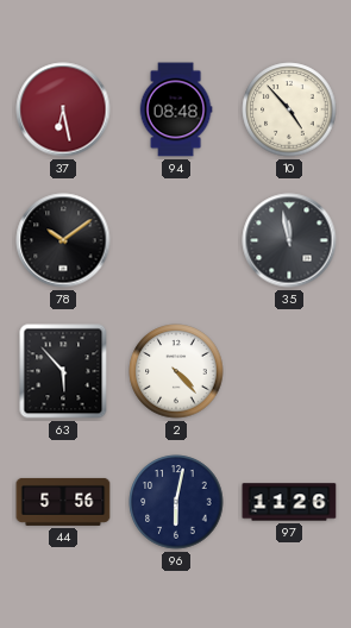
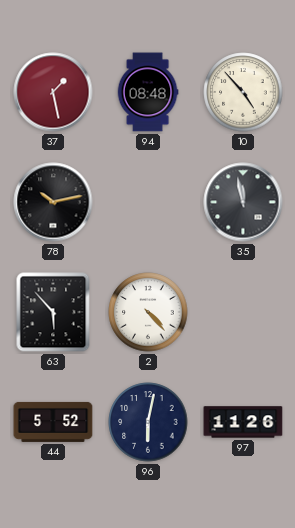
37: 6:28 -> 1:28 (53, 92)
78: 10:09 -> 10:13 (53, 202)
44: 5:56 -> 5:52 (53, 422)
